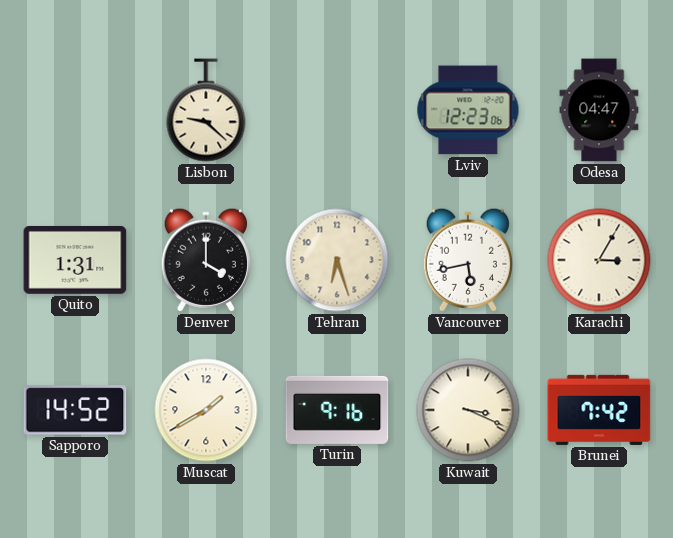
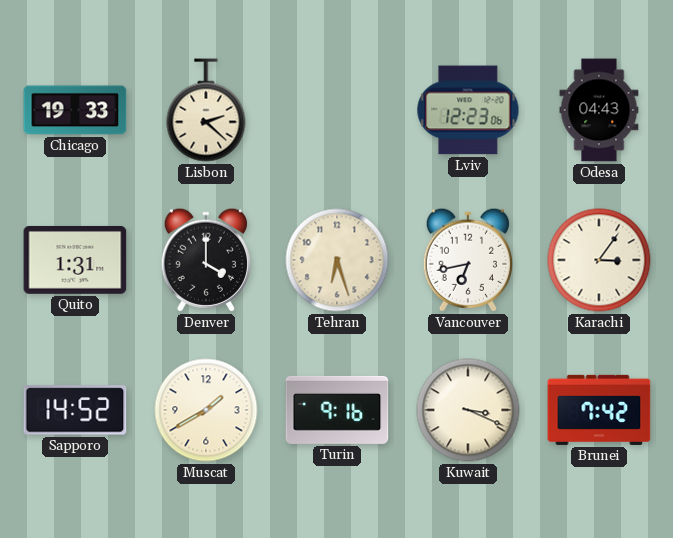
Chicago: none -> 19:33 (75, 110)
Lisbon: 9:22 -> 2:22 (206, 110)
Odesa: 04:47 -> 04:43 (599, 110)
Vancouver: 5:43 -> 6:43 (467, 260)
Karachi: 3:05 -> 3:06 (599, 260)
